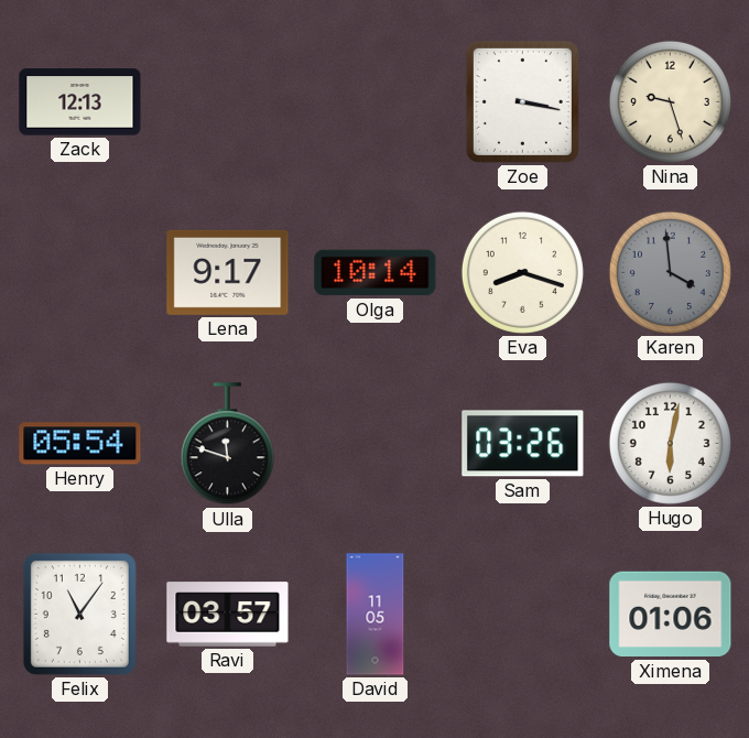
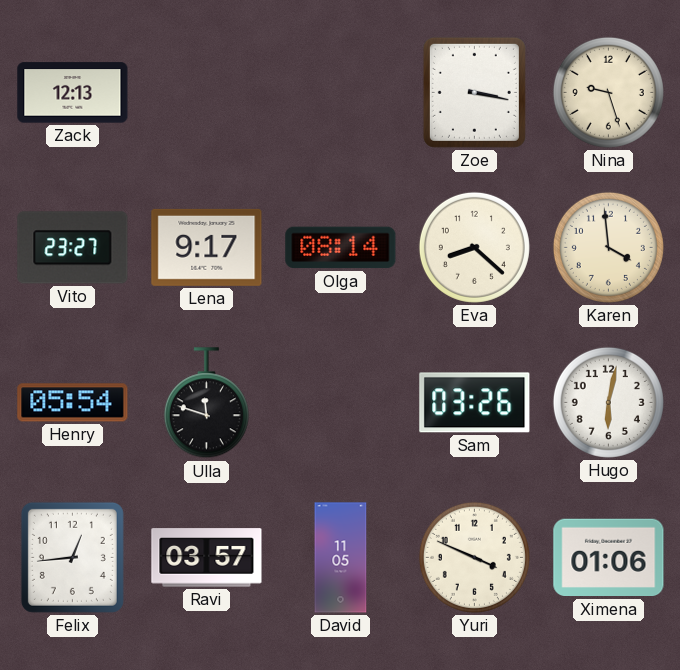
Vito: none -> 23:27 (73, 248)
Olga: 10:14 -> 08:14 (341, 248)
Eva: 8:18 -> 8:22 (474, 247)
Karen dial: grey -> cream (608, 247)
Felix: 11:06 -> 12:44 (72, 557)
Yuri: none -> 3:49 (474, 557)
